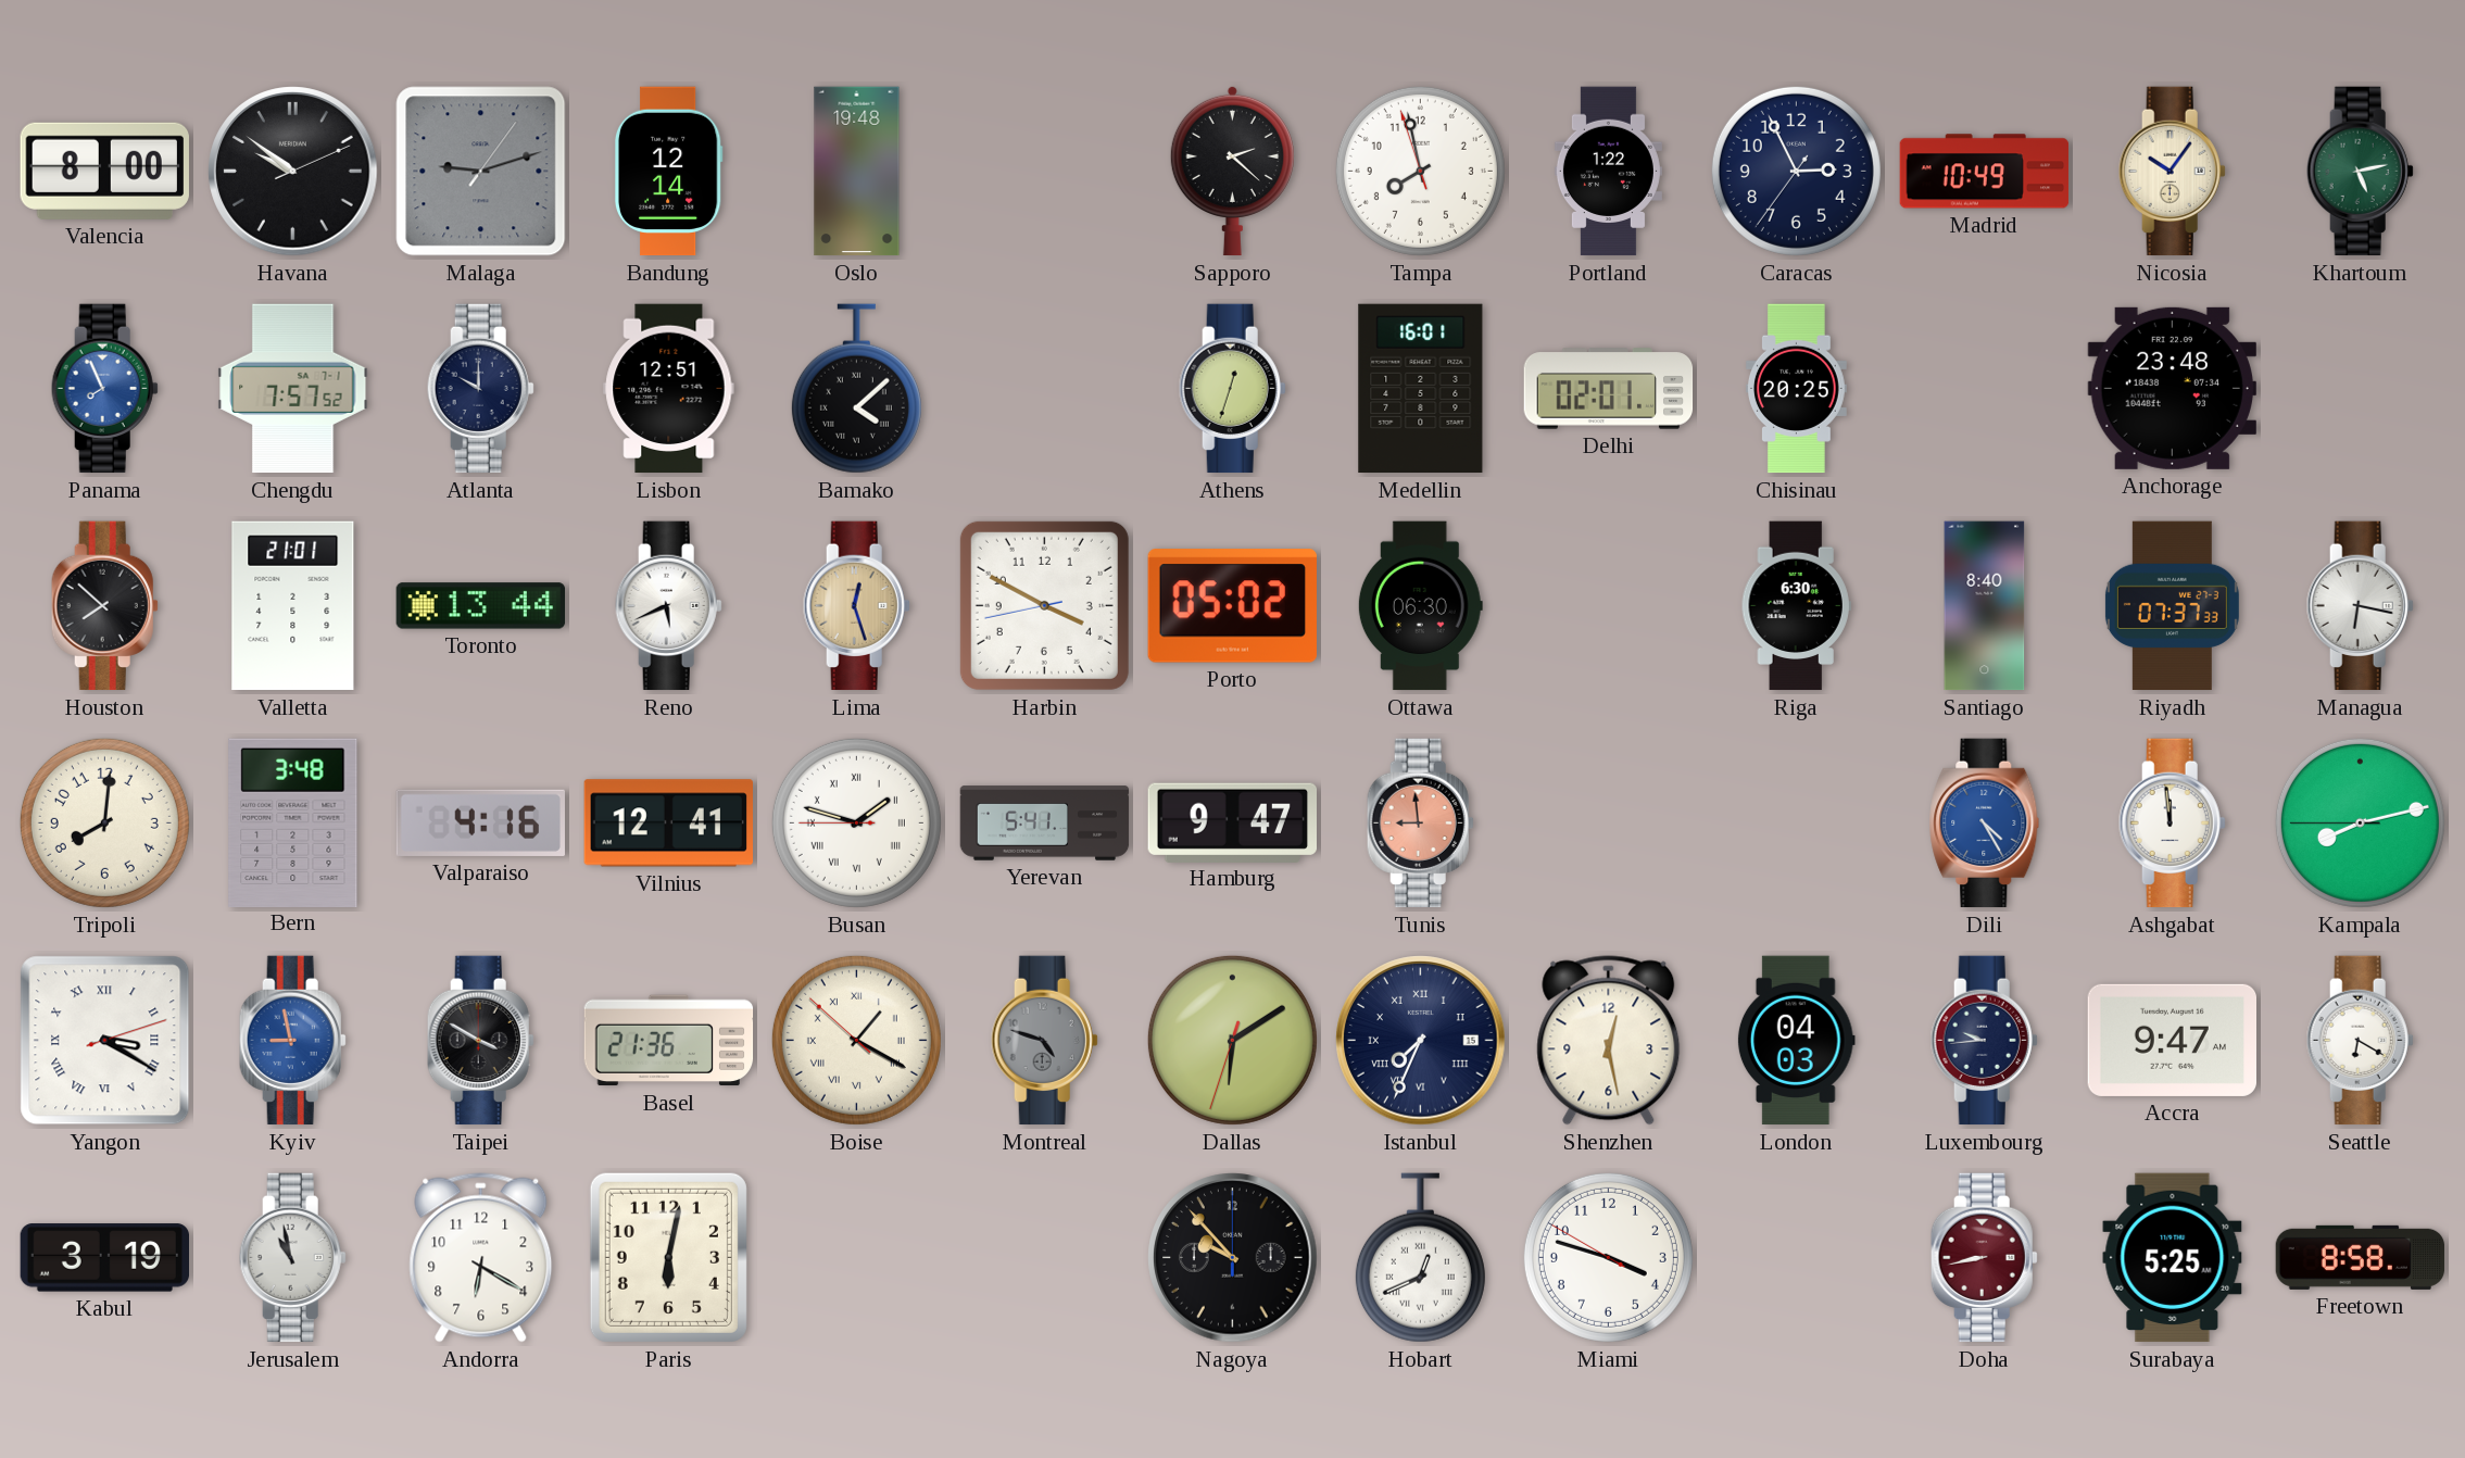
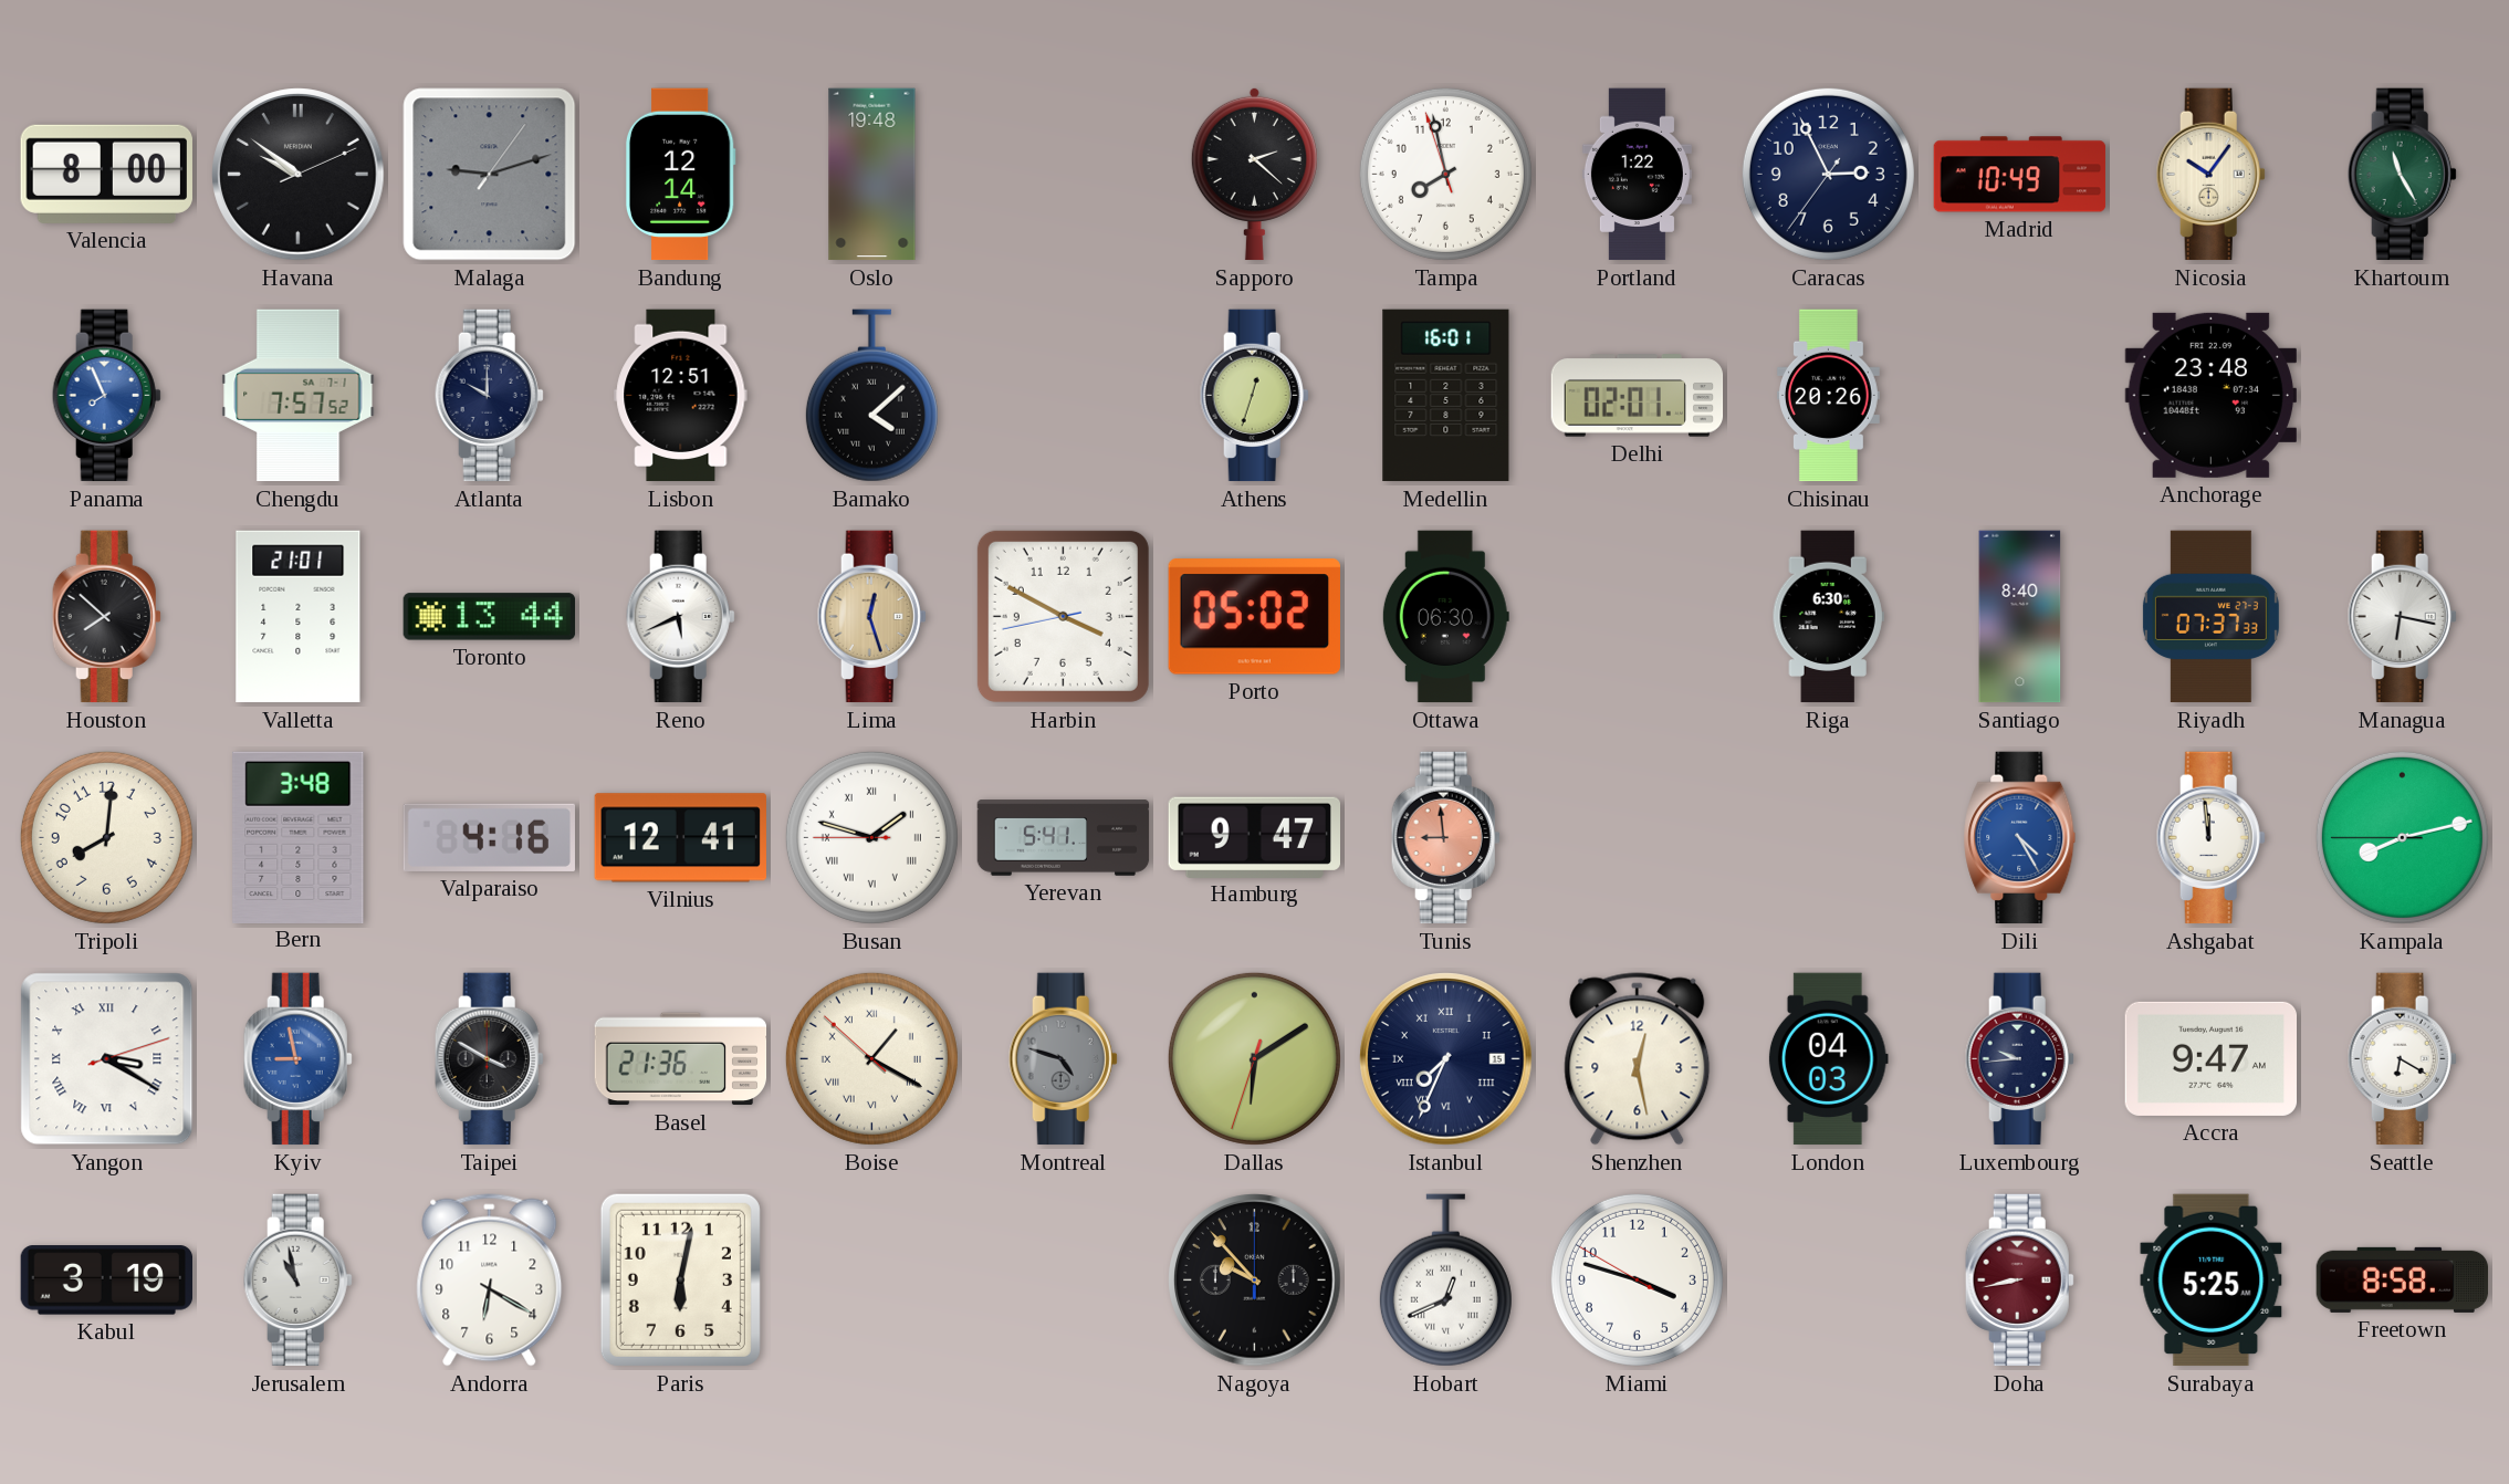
Khartoum: 5:13 -> 11:25 (2402, 175)
Chisinau: 20:25 -> 20:26 (1828, 396)
